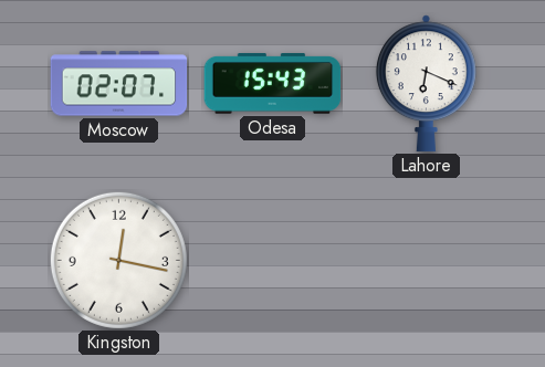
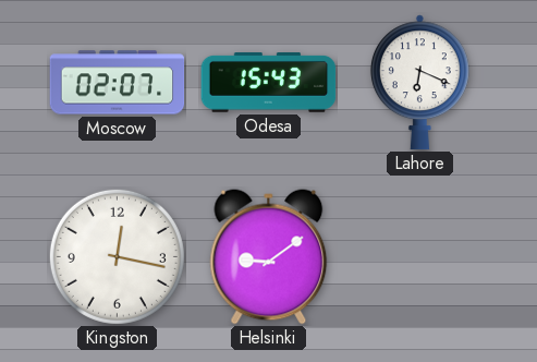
Helsinki: none -> 9:09 (269, 257)
